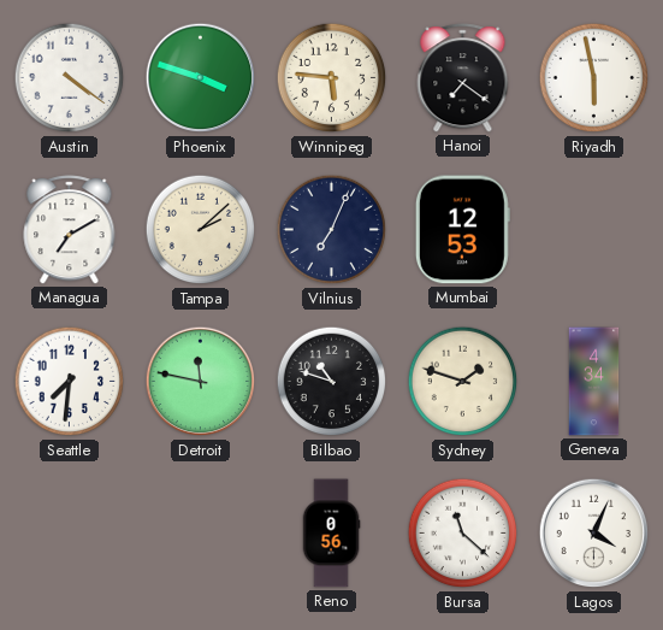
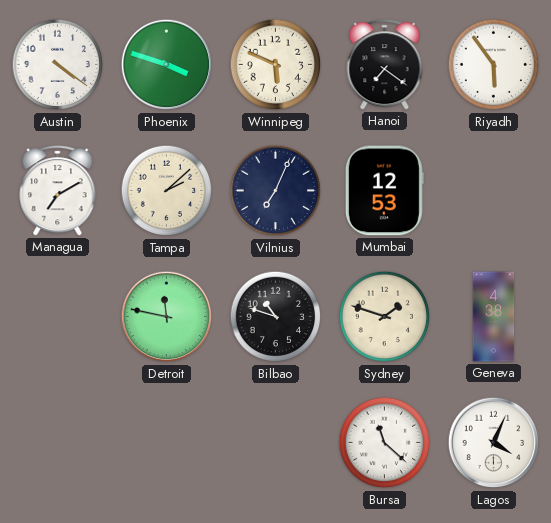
Winnipeg: 5:46 -> 5:49 (276, 65)
Riyadh: 5:58 -> 5:54 (494, 65)
Seattle: 7:31 -> none (70, 382)
Geneva: 4:34 -> 4:38 (494, 317)
Reno: 0:56 -> none (331, 534)
